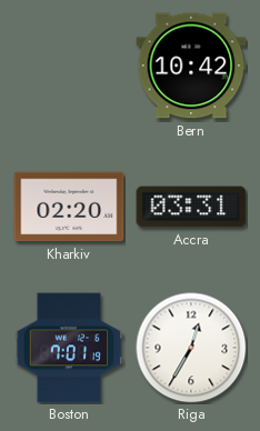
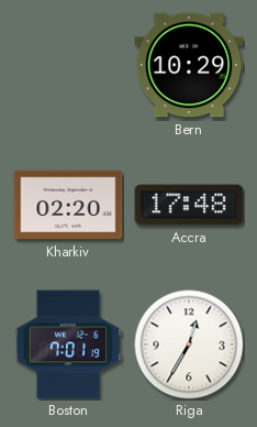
Bern: 10:42 -> 10:29 (189, 65)
Accra: 03:31 -> 17:48 (189, 205)
